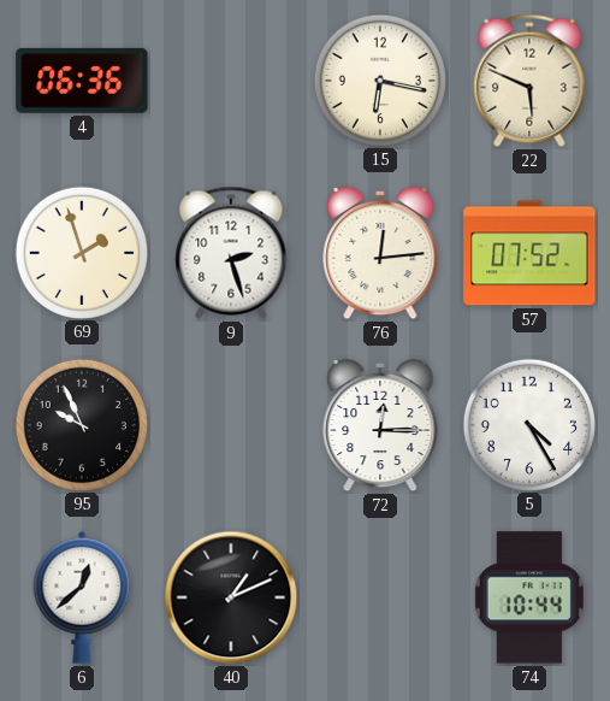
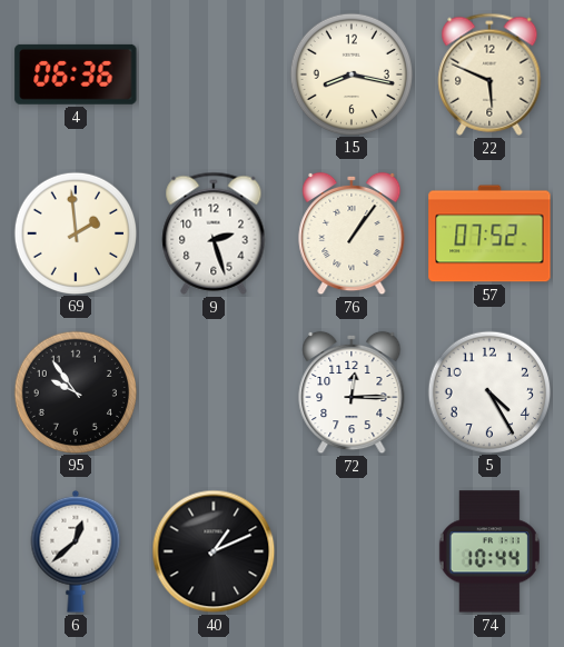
15: 6:17 -> 8:17 (350, 73)
69: 1:57 -> 1:59 (75, 232)
76: 12:14 -> 1:06 (352, 233)
95: 9:56 -> 9:54 (75, 391)
